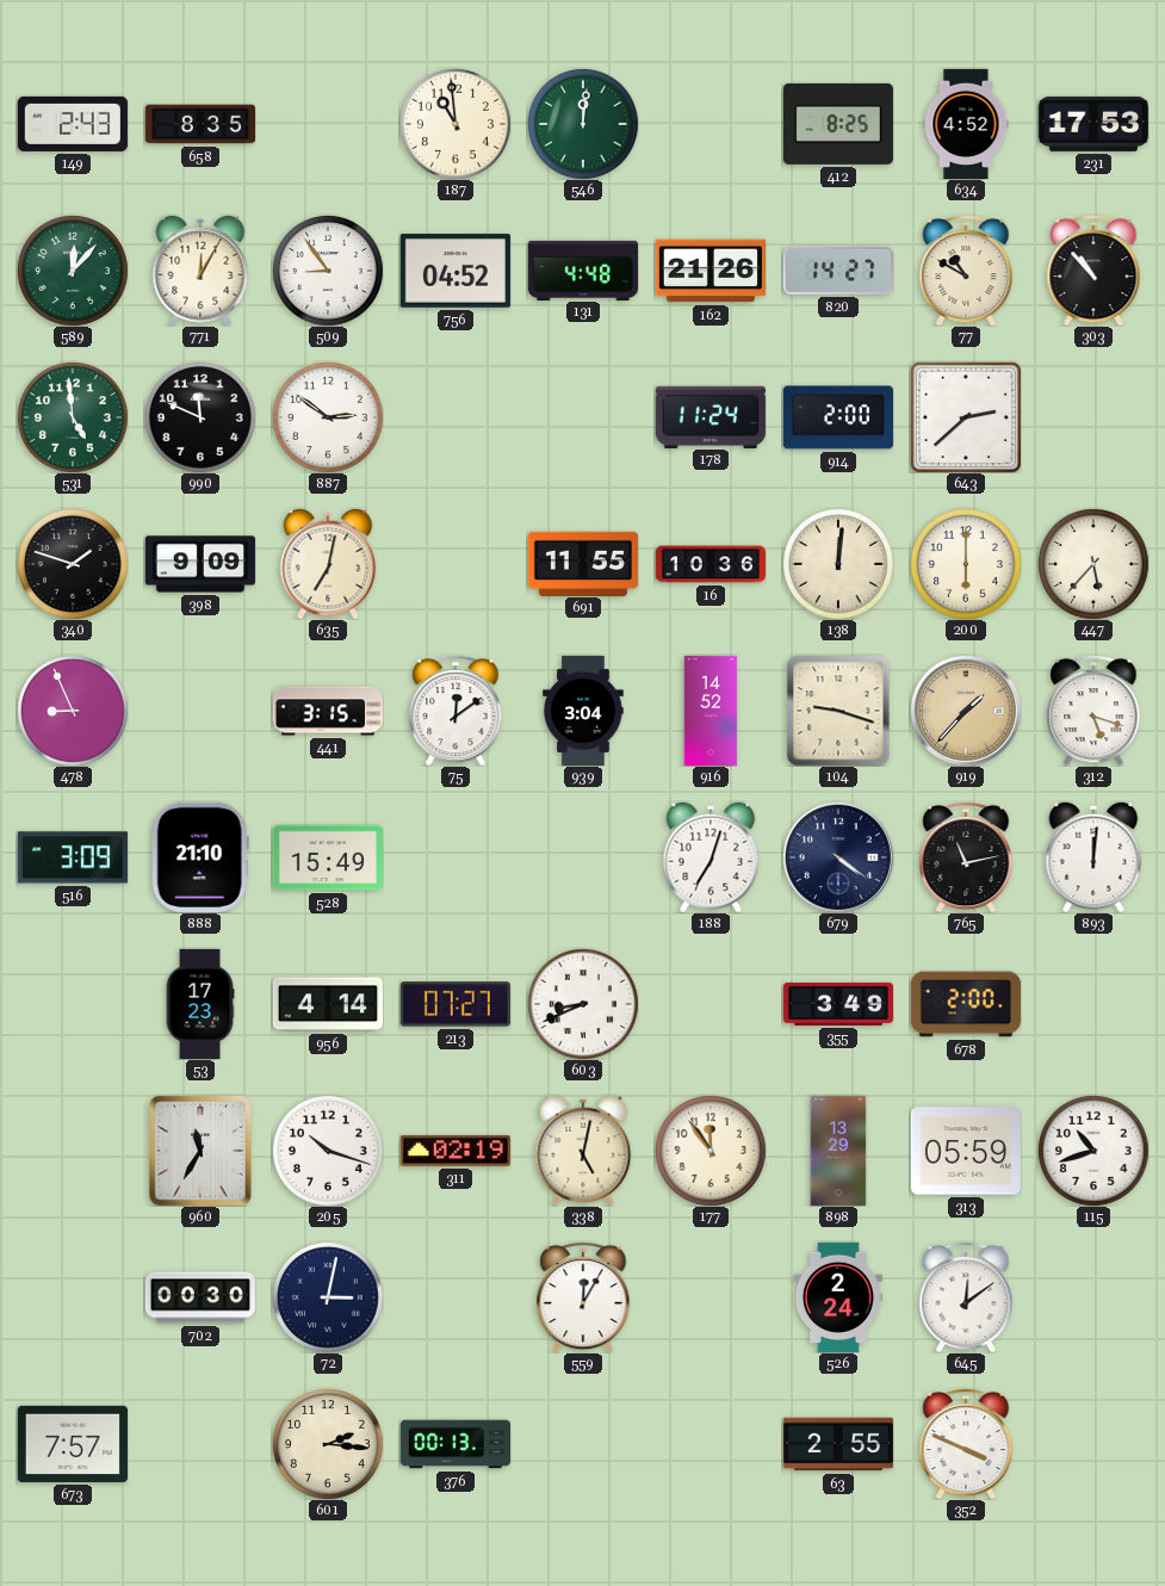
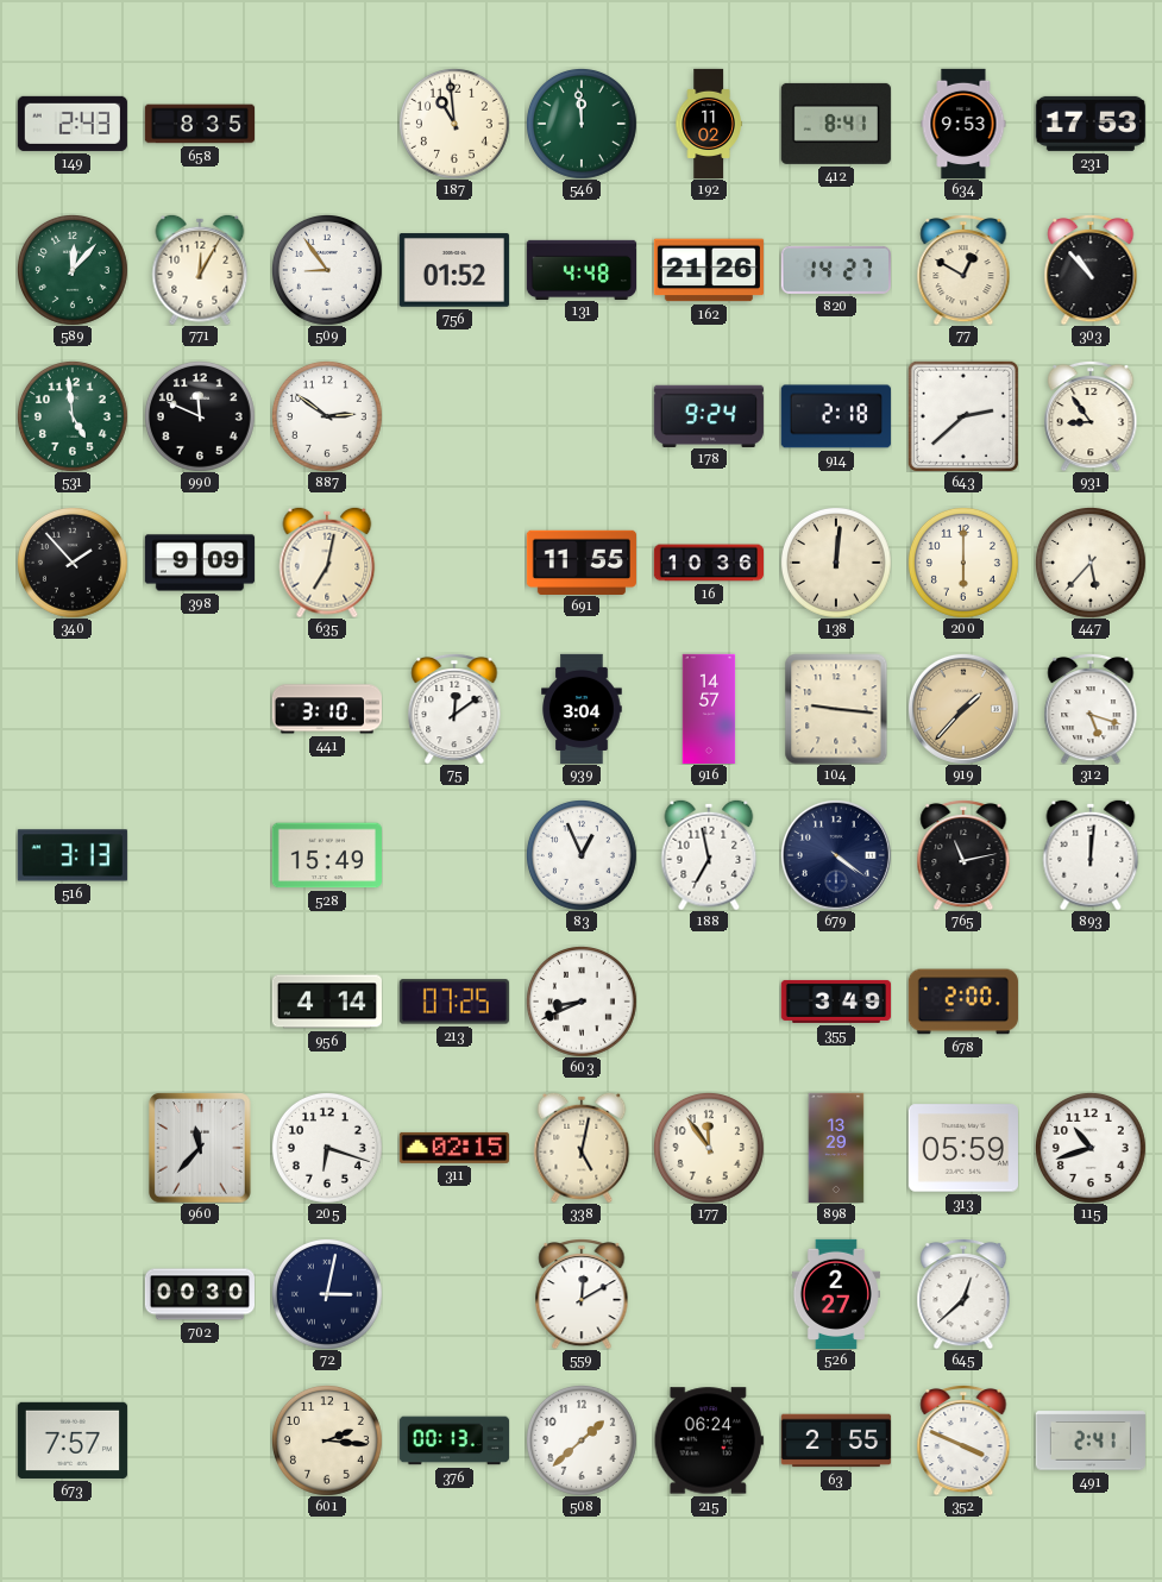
546: 12:01 -> 11:59 (582, 124)
192: none -> 11:02 (709, 123)
412: 8:25 -> 8:41 (836, 124)
634: 4:52 -> 9:53 (963, 123)
756: 04:52 -> 01:52 (454, 270)
77: 10:50 -> 12:50 (963, 270)
178: 11:24 -> 9:24 (709, 415)
914: 2:00 -> 2:18 (836, 416)
931: none -> 8:54 (1091, 416)
340: 1:48 -> 1:53 (73, 563)
478: 8:56 -> none (73, 711)
441: 3:15 -> 3:10 (326, 709)
916: 14:52 -> 14:57 (709, 708)
104: 9:18 -> 9:16 (836, 709)
516: 3:09 -> 3:13 (73, 855)
888: 21:10 -> none (200, 857)
83: none -> 12:56 (582, 855)
188: 7:03 -> 6:58 (709, 855)
53: 17:23 -> none (200, 1003)
213: 07:27 -> 07:25 (454, 1002)
960: 11:35 -> 11:37 (200, 1148)
205: 10:18 -> 6:18 (327, 1148)
311: 02:19 -> 02:15 (454, 1148)
559: 12:05 -> 12:10 (582, 1294)
526: 2:24 -> 2:27 (836, 1294)
645: 12:09 -> 12:38 (963, 1294)
508: none -> 1:38 (582, 1440)
215: none -> 06:24 (709, 1440)
491: none -> 2:41 (1091, 1440)
